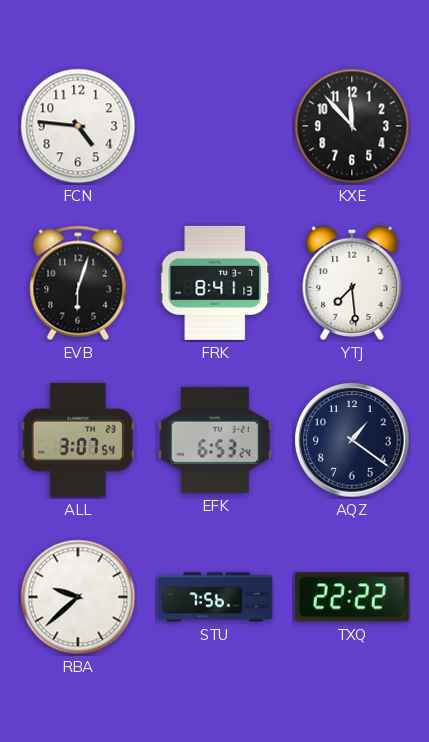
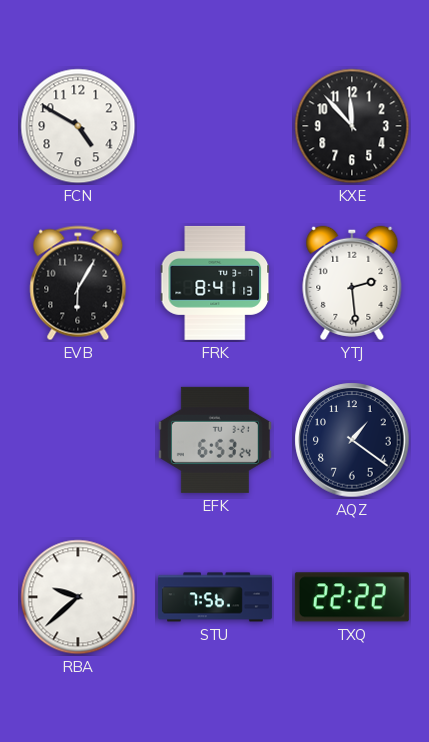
FCN: 4:46 -> 4:50 (78, 126)
EVB: 6:03 -> 6:05 (78, 283)
YTJ: 7:29 -> 2:29 (352, 283)
ALL: 3:07 -> none (78, 440)
